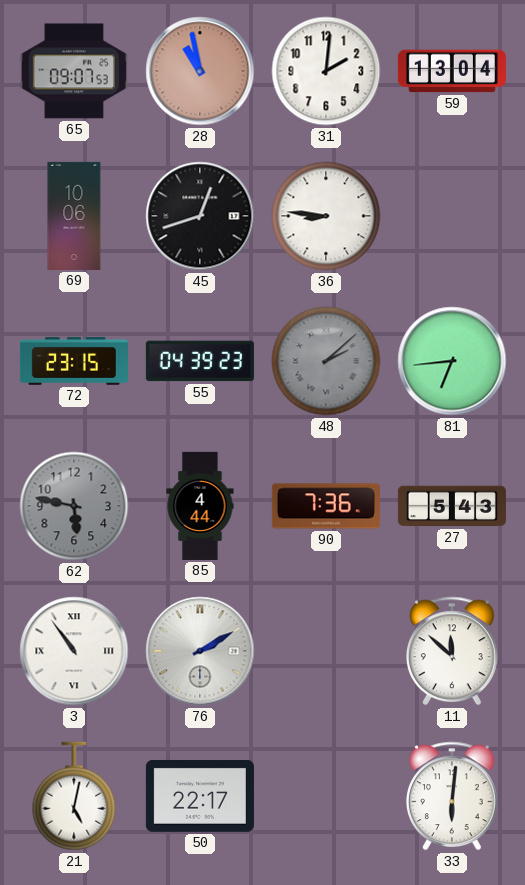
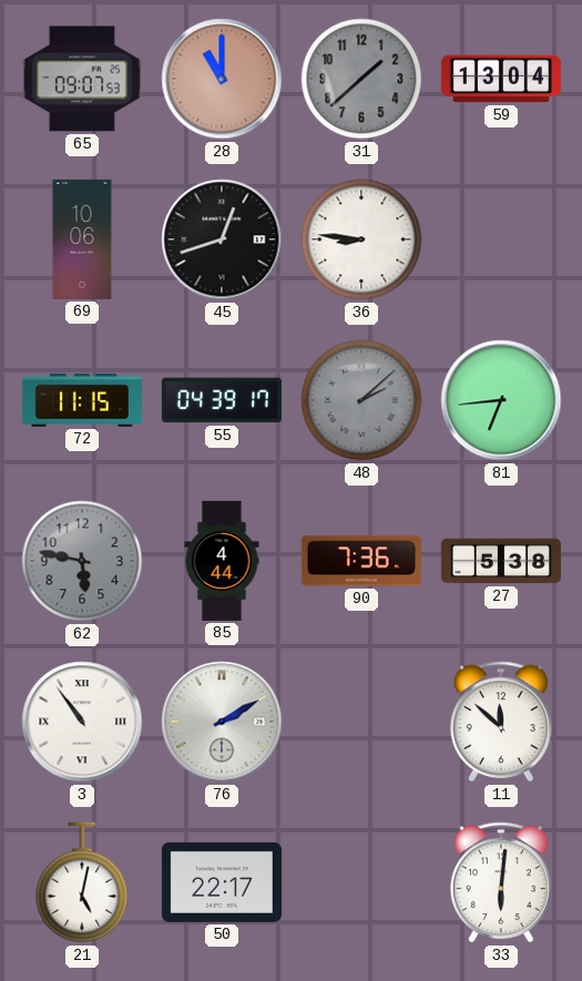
28: 10:58 -> 11:00 (222, 79)
31: 2:01 -> 1:38 (361, 79)
31 dial: white -> grey (361, 79)
72: 23:15 -> 11:15 (82, 400)
55: 04:39:23 -> 04:39:17 (222, 400)
27: 5:43 -> 5:38 (501, 561)
